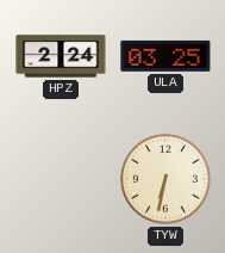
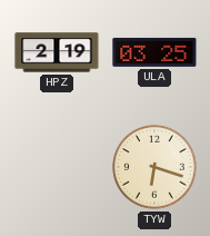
HPZ: 2:24 -> 2:19 (57, 52)
TYW: 6:32 -> 6:18 (154, 167)
